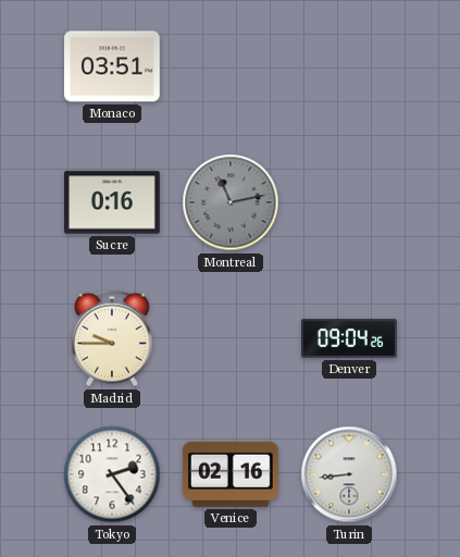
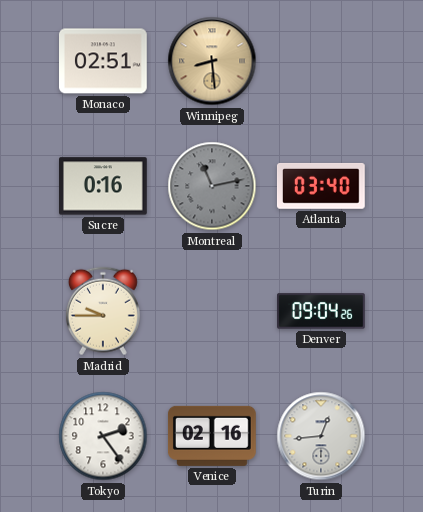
Monaco: 03:51 -> 02:51 (104, 61)
Winnipeg: none -> 8:29 (212, 61)
Atlanta: none -> 03:40 (321, 186)
Turin: 8:44 -> 12:44 (321, 436)
